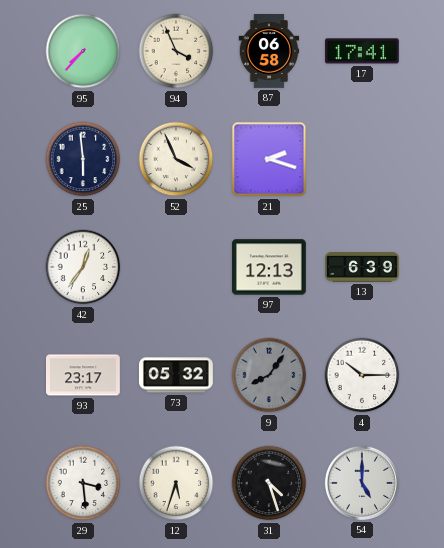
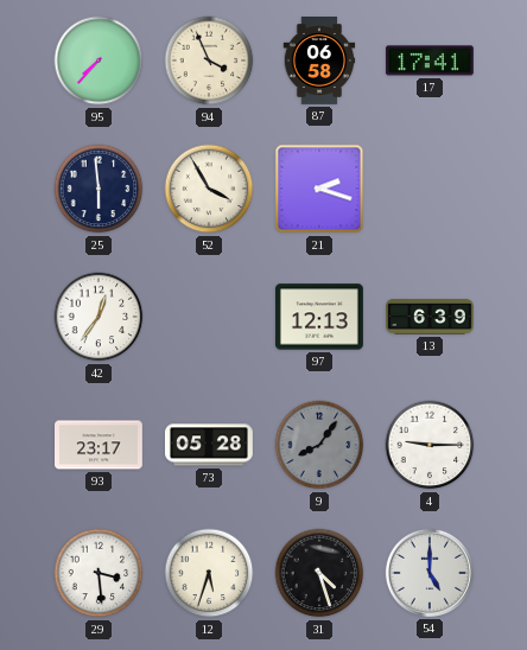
52: 3:56 -> 3:55 (209, 189)
73: 05:32 -> 05:28 (209, 445)
4: 10:15 -> 9:15 (430, 445)
